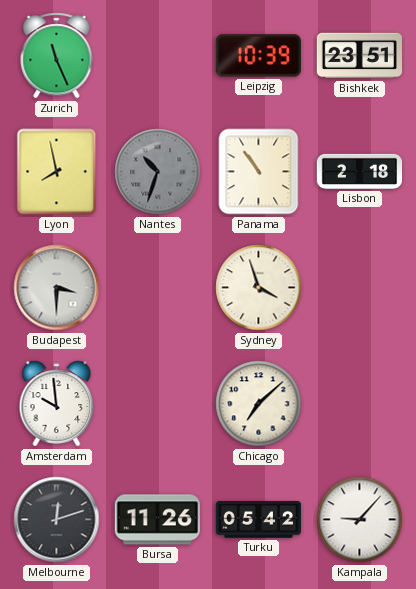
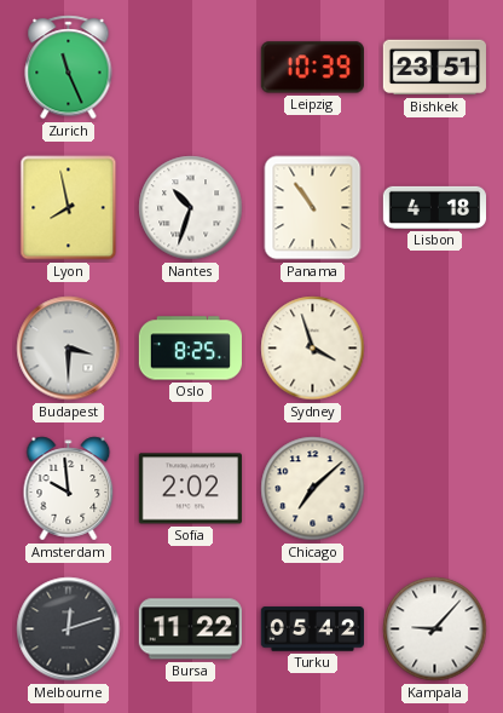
Nantes dial: grey -> white (191, 208)
Lisbon: 2:18 -> 4:18 (434, 207)
Oslo: none -> 8:25 (190, 349)
Sofia: none -> 2:02 (190, 489)
Bursa: 11:26 -> 11:22 (190, 629)
